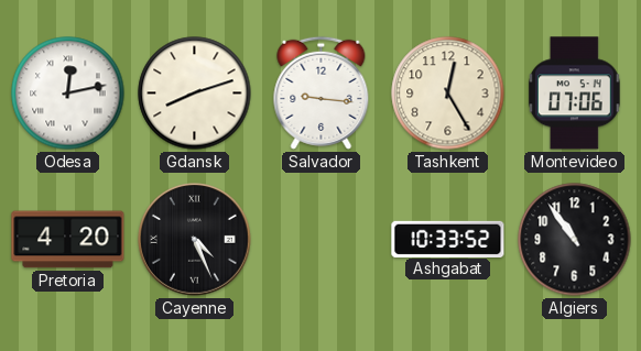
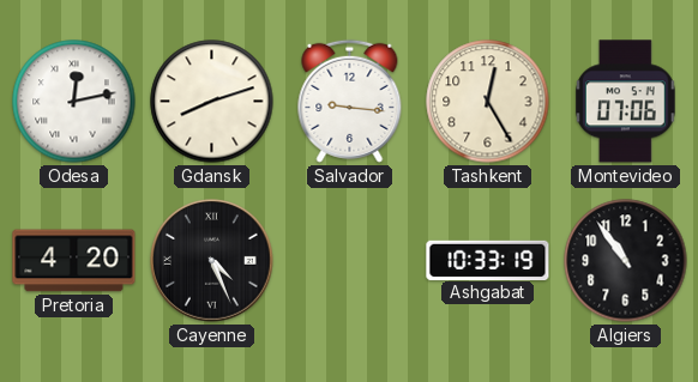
Ashgabat: 10:33:52 -> 10:33:19 (488, 260)
